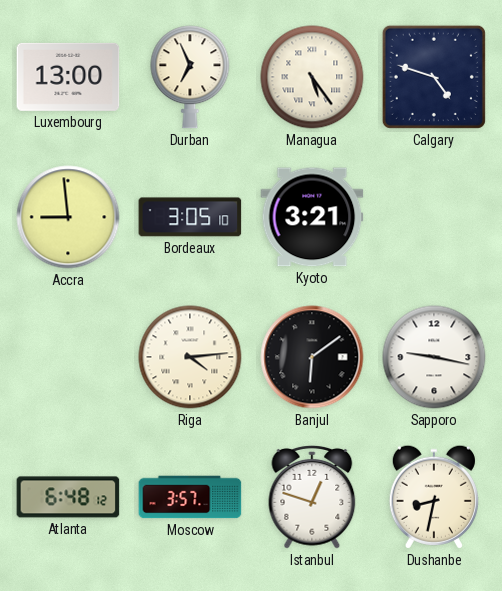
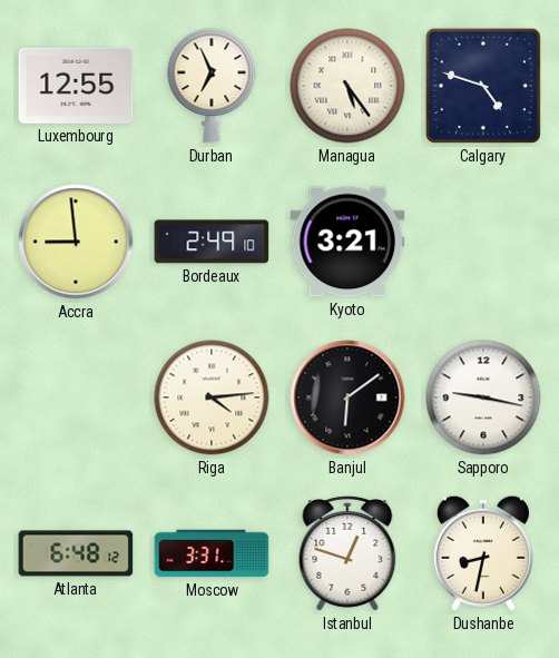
Luxembourg: 13:00 -> 12:55 (76, 86)
Bordeaux: 3:05 -> 2:49 (212, 242)
Moscow: 3:57 -> 3:31 (212, 553)
